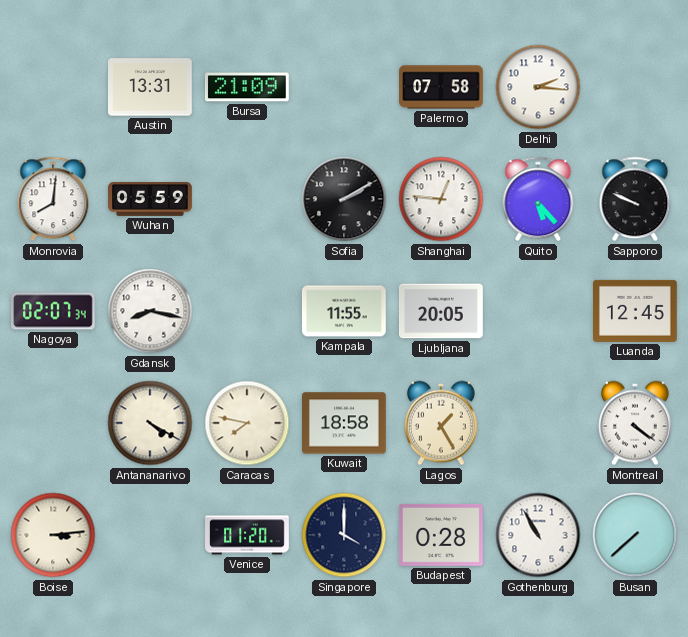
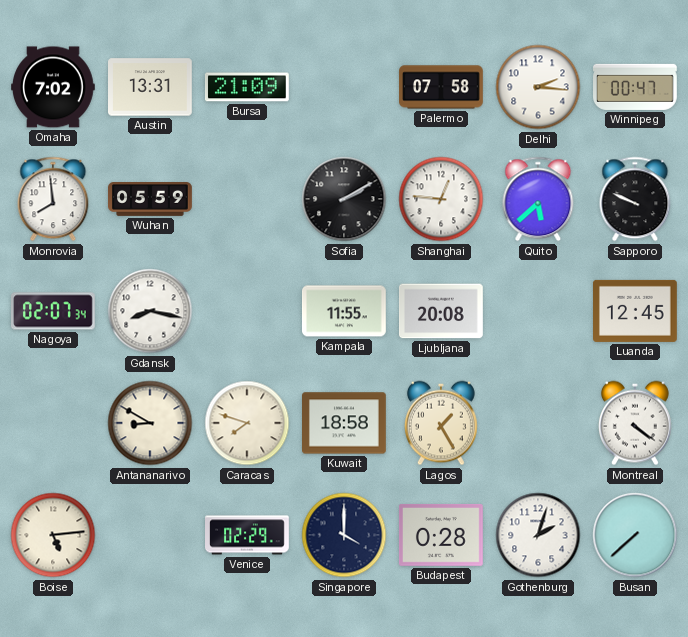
Omaha: none -> 7:02 (54, 87)
Winnipeg: none -> 00:47 (636, 87)
Monrovia: 8:01 -> 7:59 (53, 199)
Quito: 5:23 -> 5:38 (538, 199)
Ljubljana: 20:05 -> 20:08 (442, 311)
Antananarivo: 4:20 -> 8:50 (150, 423)
Caracas: 7:47 -> 7:48 (247, 423)
Boise: 3:14 -> 5:14 (53, 535)
Venice: 01:20 -> 02:29 (247, 535)
Gothenburg: 10:55 -> 2:03 (538, 535)
